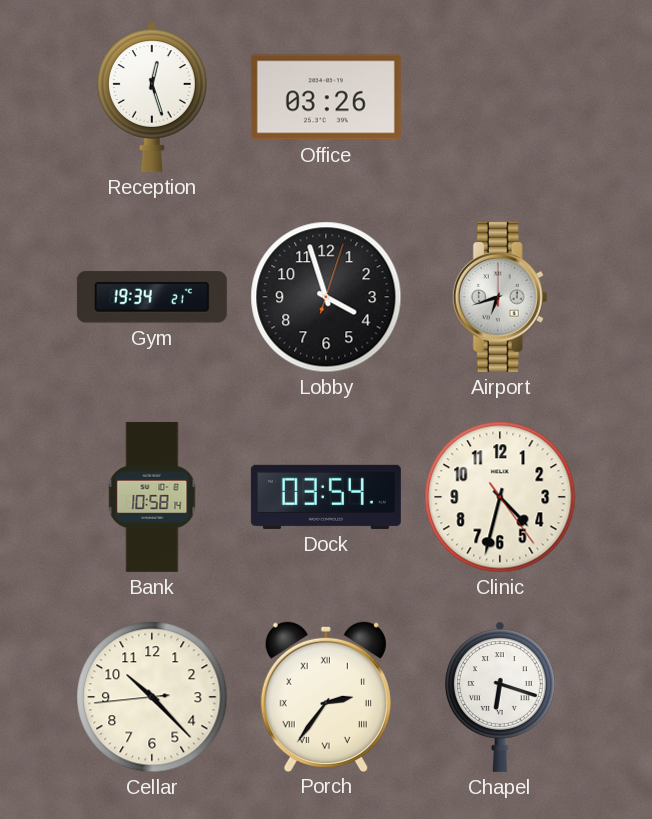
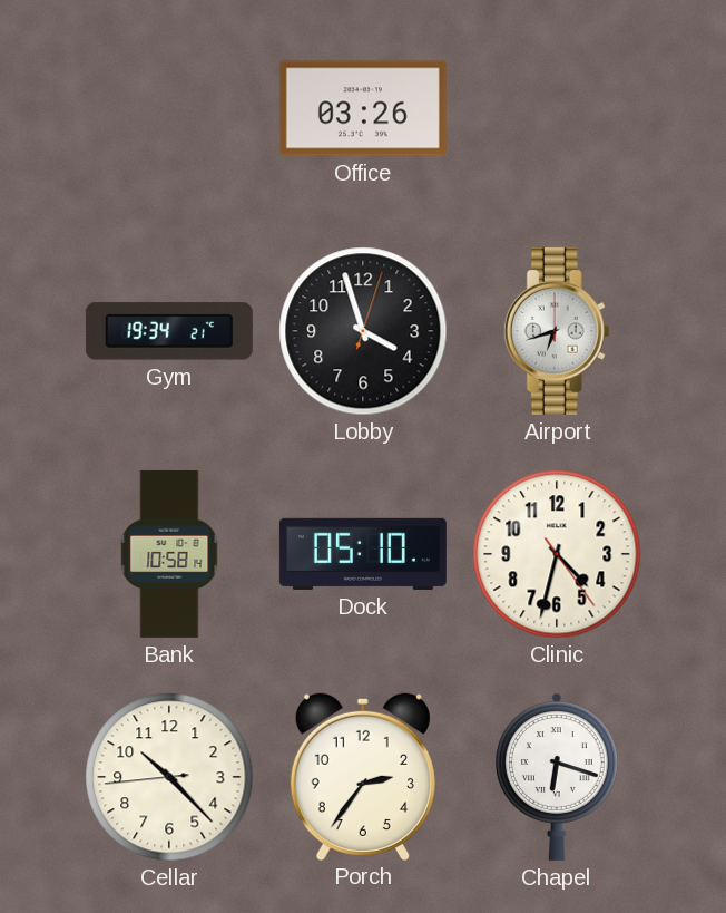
Reception: 12:27 -> none (152, 97)
Dock: 03:54 -> 05:10 (363, 554)
Porch numerals: Roman -> Arabic (363, 776)
